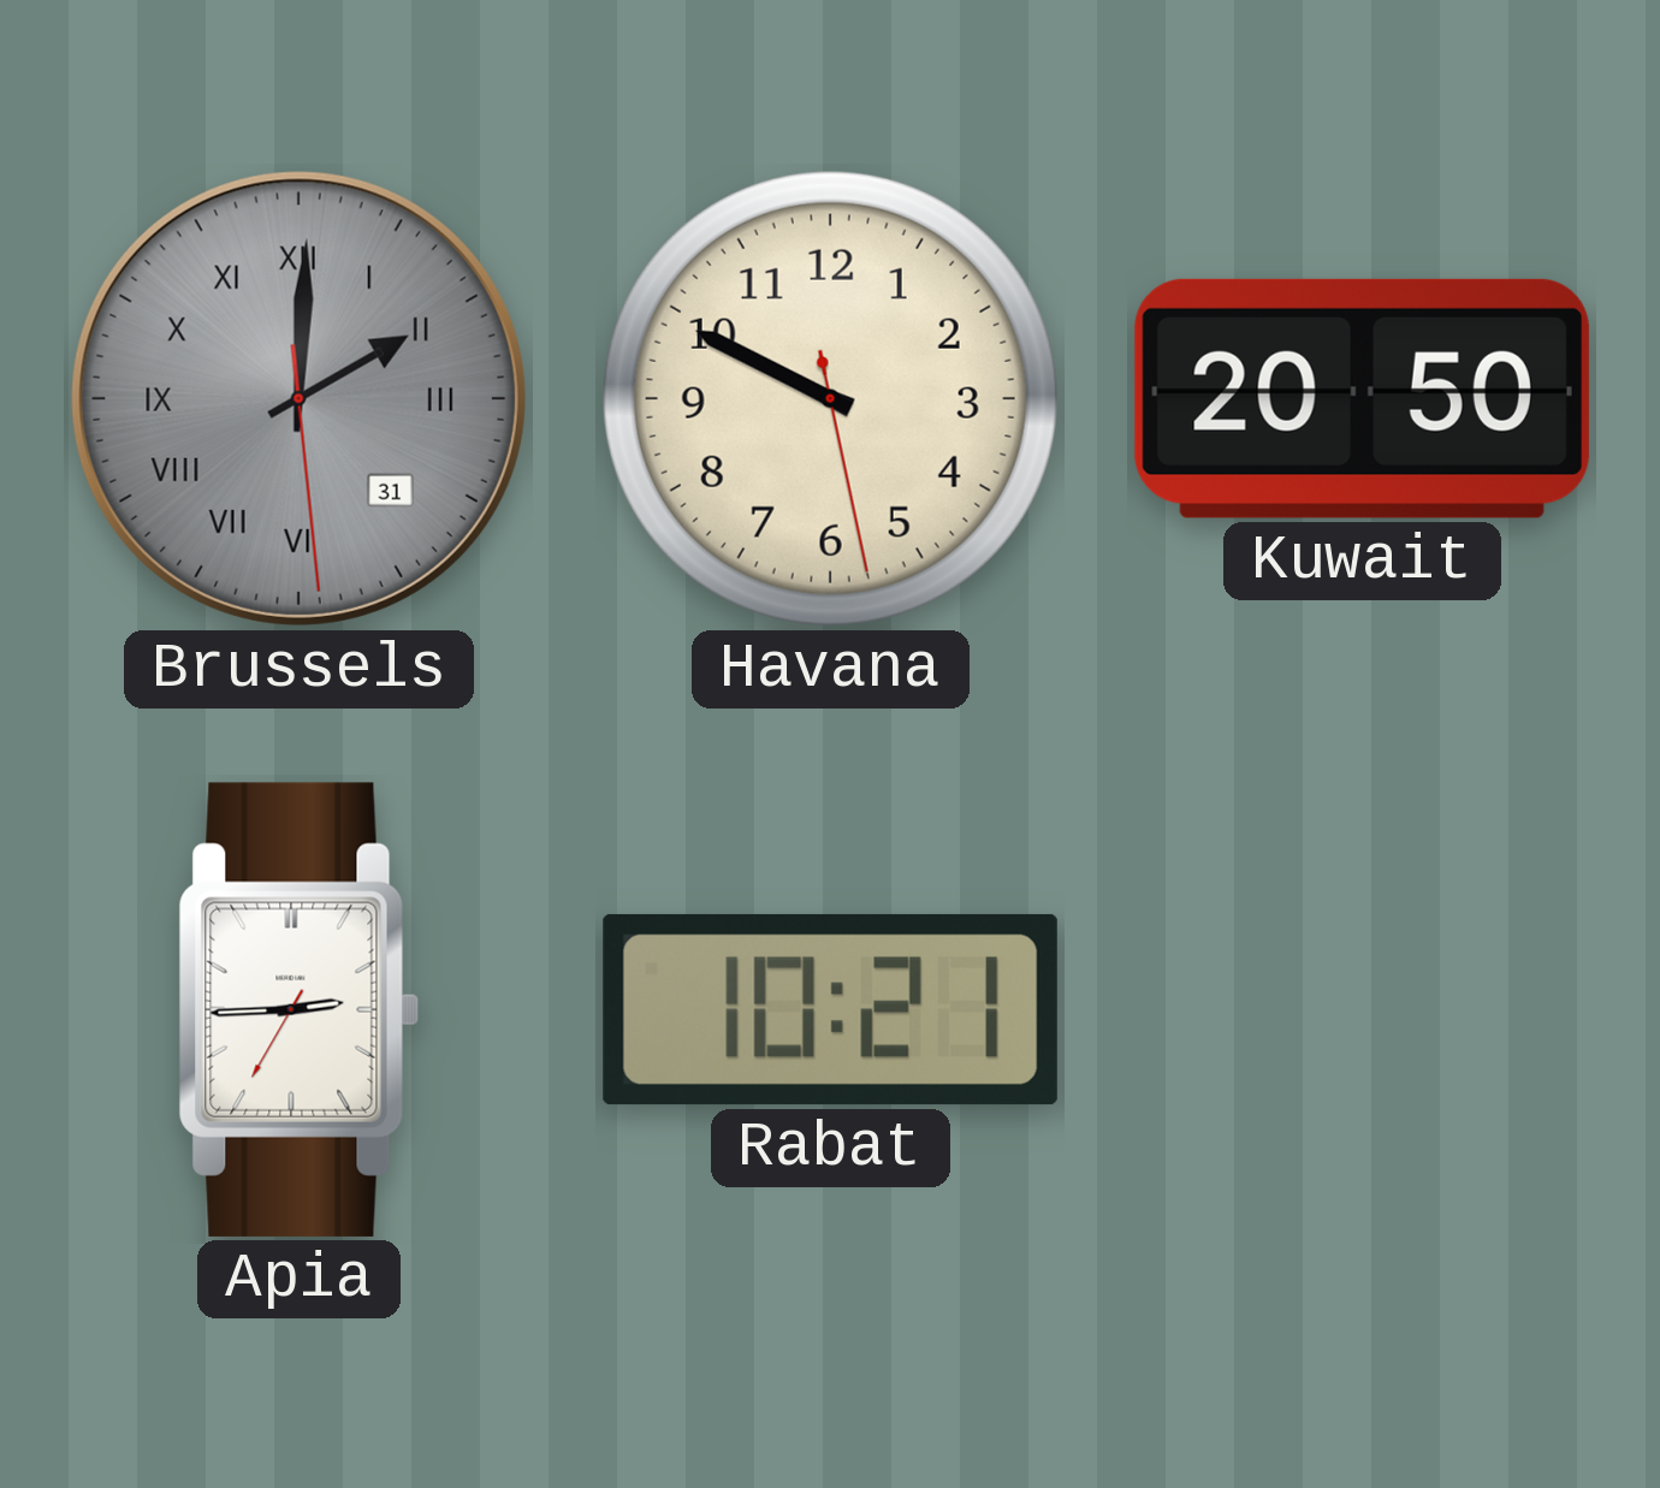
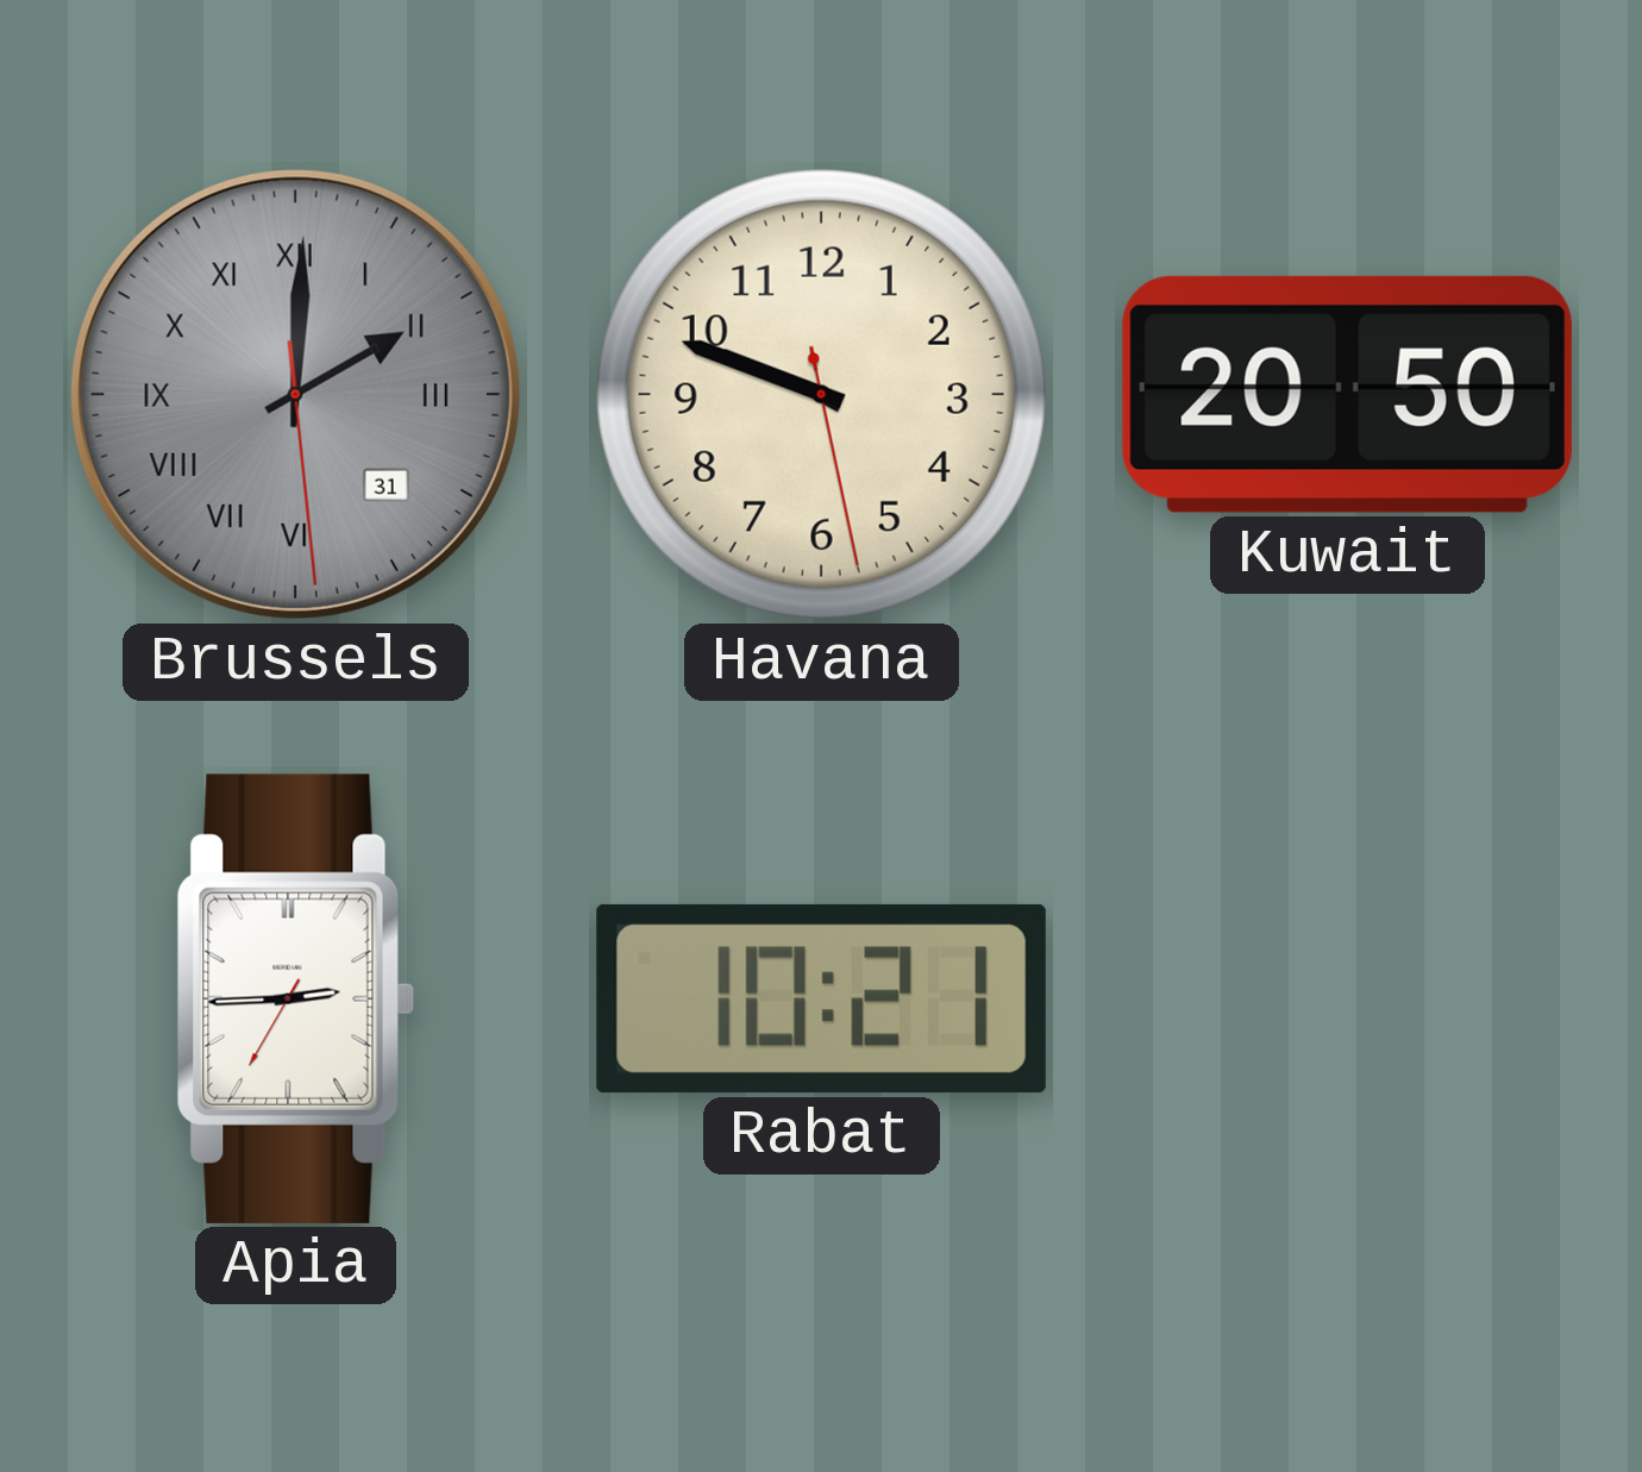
Havana: 9:49 -> 9:48 (821, 394)
